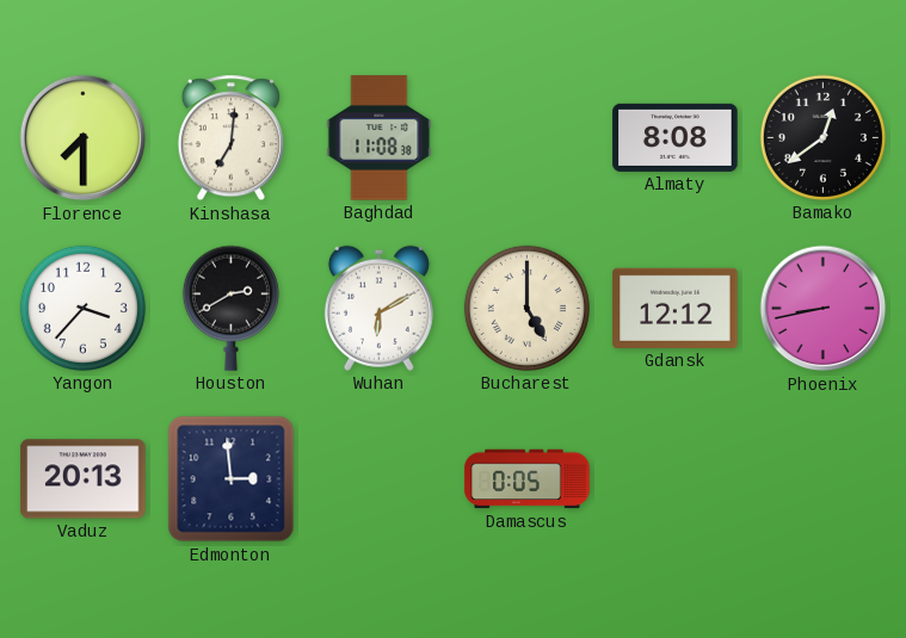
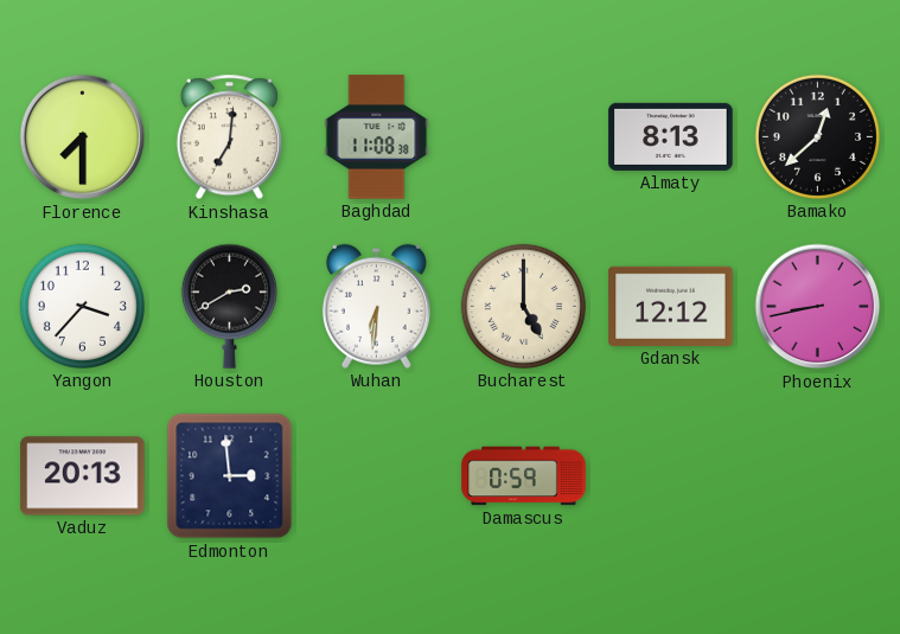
Almaty: 8:08 -> 8:13 (671, 136)
Bamako: 12:39 -> 12:38 (817, 136)
Wuhan: 6:10 -> 6:31 (376, 306)
Damascus: 0:05 -> 0:59 (524, 476)
